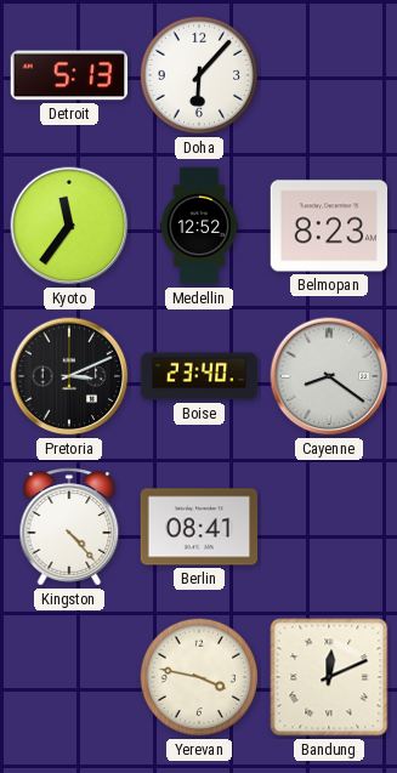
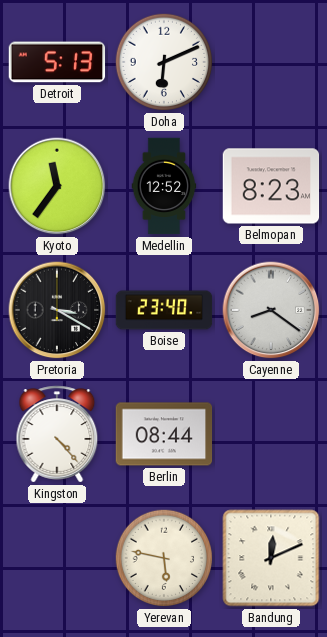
Doha: 6:07 -> 6:11 (164, 62)
Pretoria: 3:11 -> 3:20 (57, 310)
Berlin: 08:41 -> 08:44 (164, 434)
Yerevan: 3:47 -> 5:47 (164, 558)
